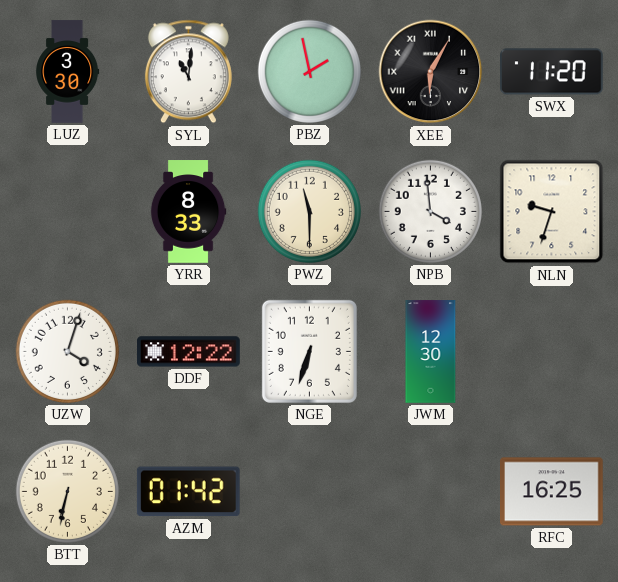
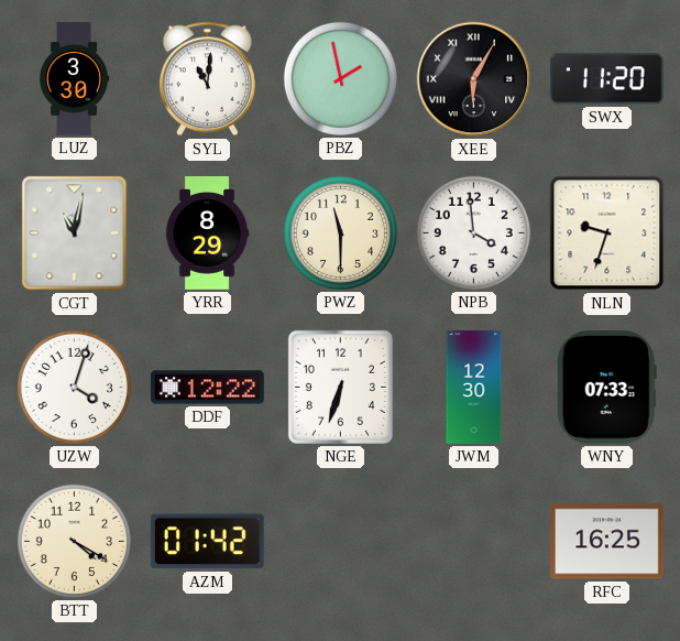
CGT: none -> 11:02 (75, 233)
YRR: 8:33 -> 8:29 (207, 233)
WNY: none -> 07:33 (606, 388)
BTT: 6:32 -> 4:20 (74, 541)
